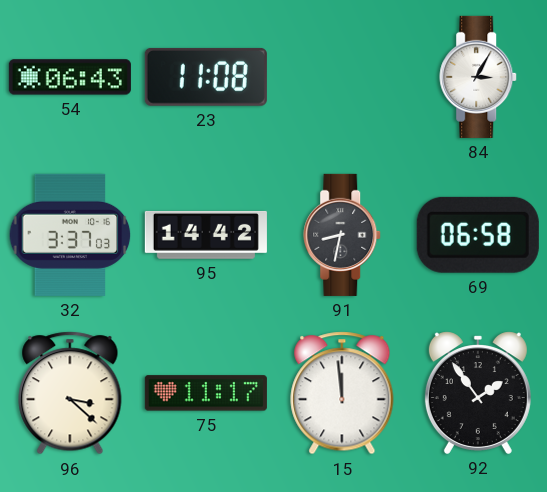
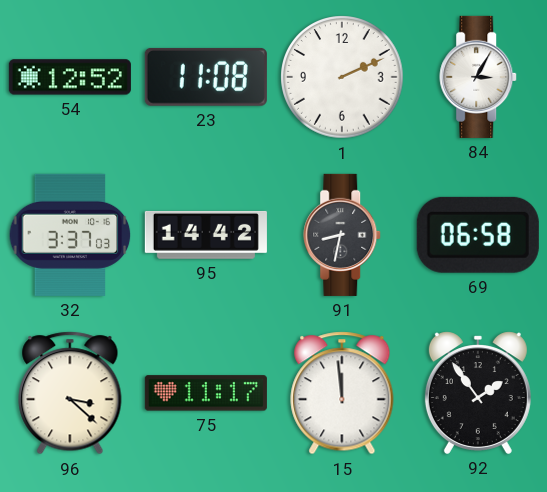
54: 06:43 -> 12:52 (70, 77)
1: none -> 2:11 (342, 77)
